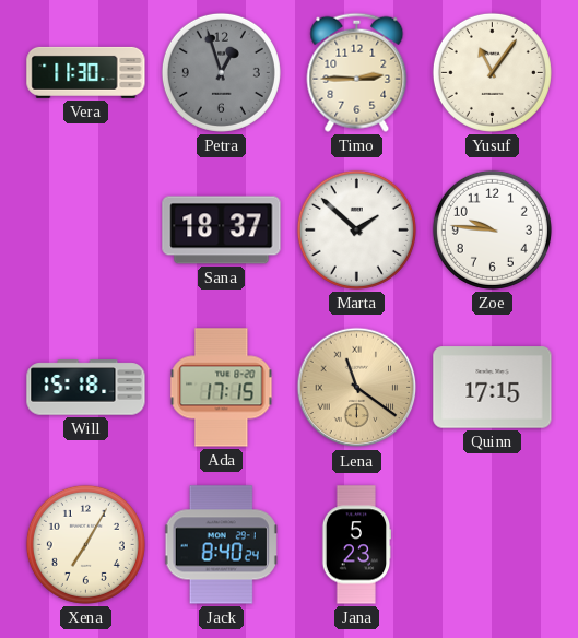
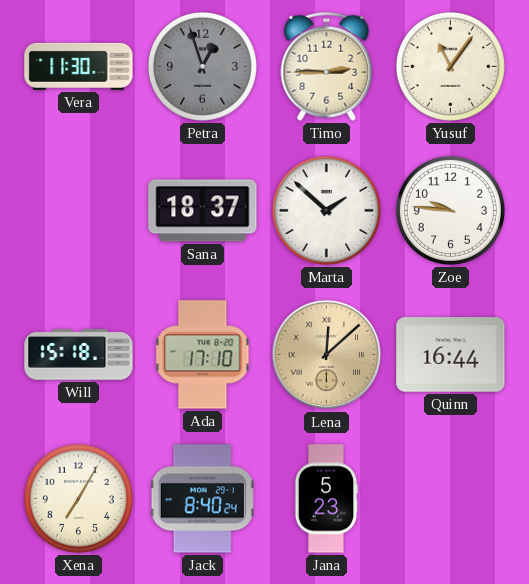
Ada: 17:15 -> 17:10 (203, 355)
Lena: 11:21 -> 12:08 (327, 355)
Quinn: 17:15 -> 16:44 (451, 355)
